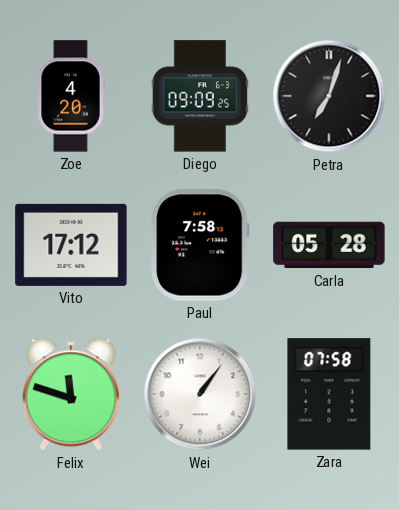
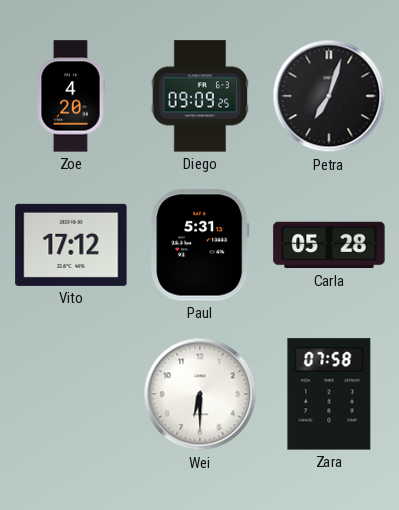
Paul: 7:58 -> 5:31 (200, 245)
Felix: 11:48 -> none (71, 394)
Wei: 1:06 -> 6:30 (200, 394)
